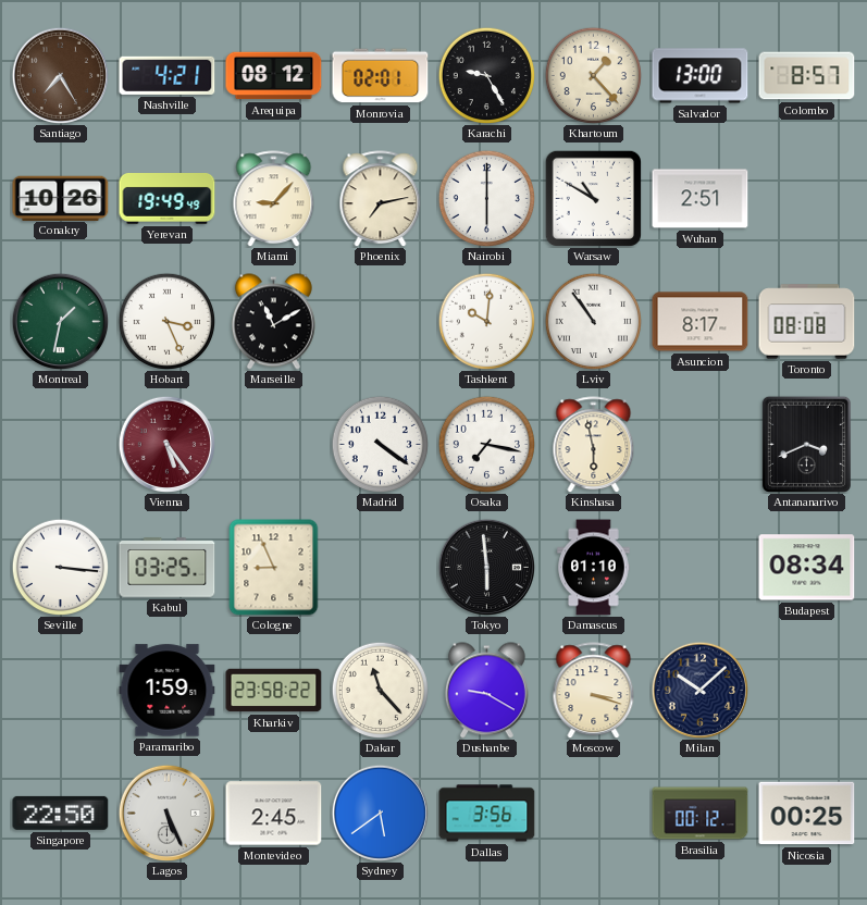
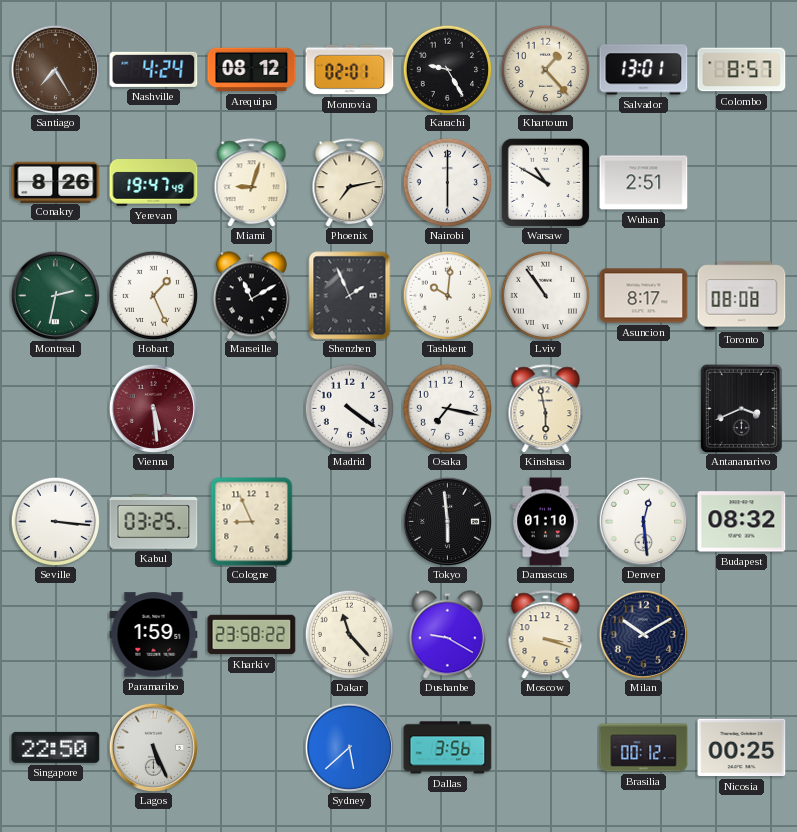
Nashville: 4:21 -> 4:24 (154, 69)
Salvador: 13:00 -> 13:01 (644, 70)
Conakry: 10:26 -> 8:26 (56, 182)
Yerevan: 19:49 -> 19:47 (154, 183)
Miami: 9:07 -> 9:03 (252, 183)
Montreal: 1:32 -> 2:32 (55, 295)
Hobart: 3:26 -> 1:26 (153, 295)
Shenzhen: none -> 1:56 (350, 296)
Vienna: 5:24 -> 5:29 (153, 408)
Denver: none -> 12:29 (643, 521)
Budapest: 08:34 -> 08:32 (742, 522)
Milan: 10:08 -> 10:10 (643, 634)
Montevideo: 2:45 -> none (274, 814)
Sydney: 5:39 -> 5:38 (349, 747)
